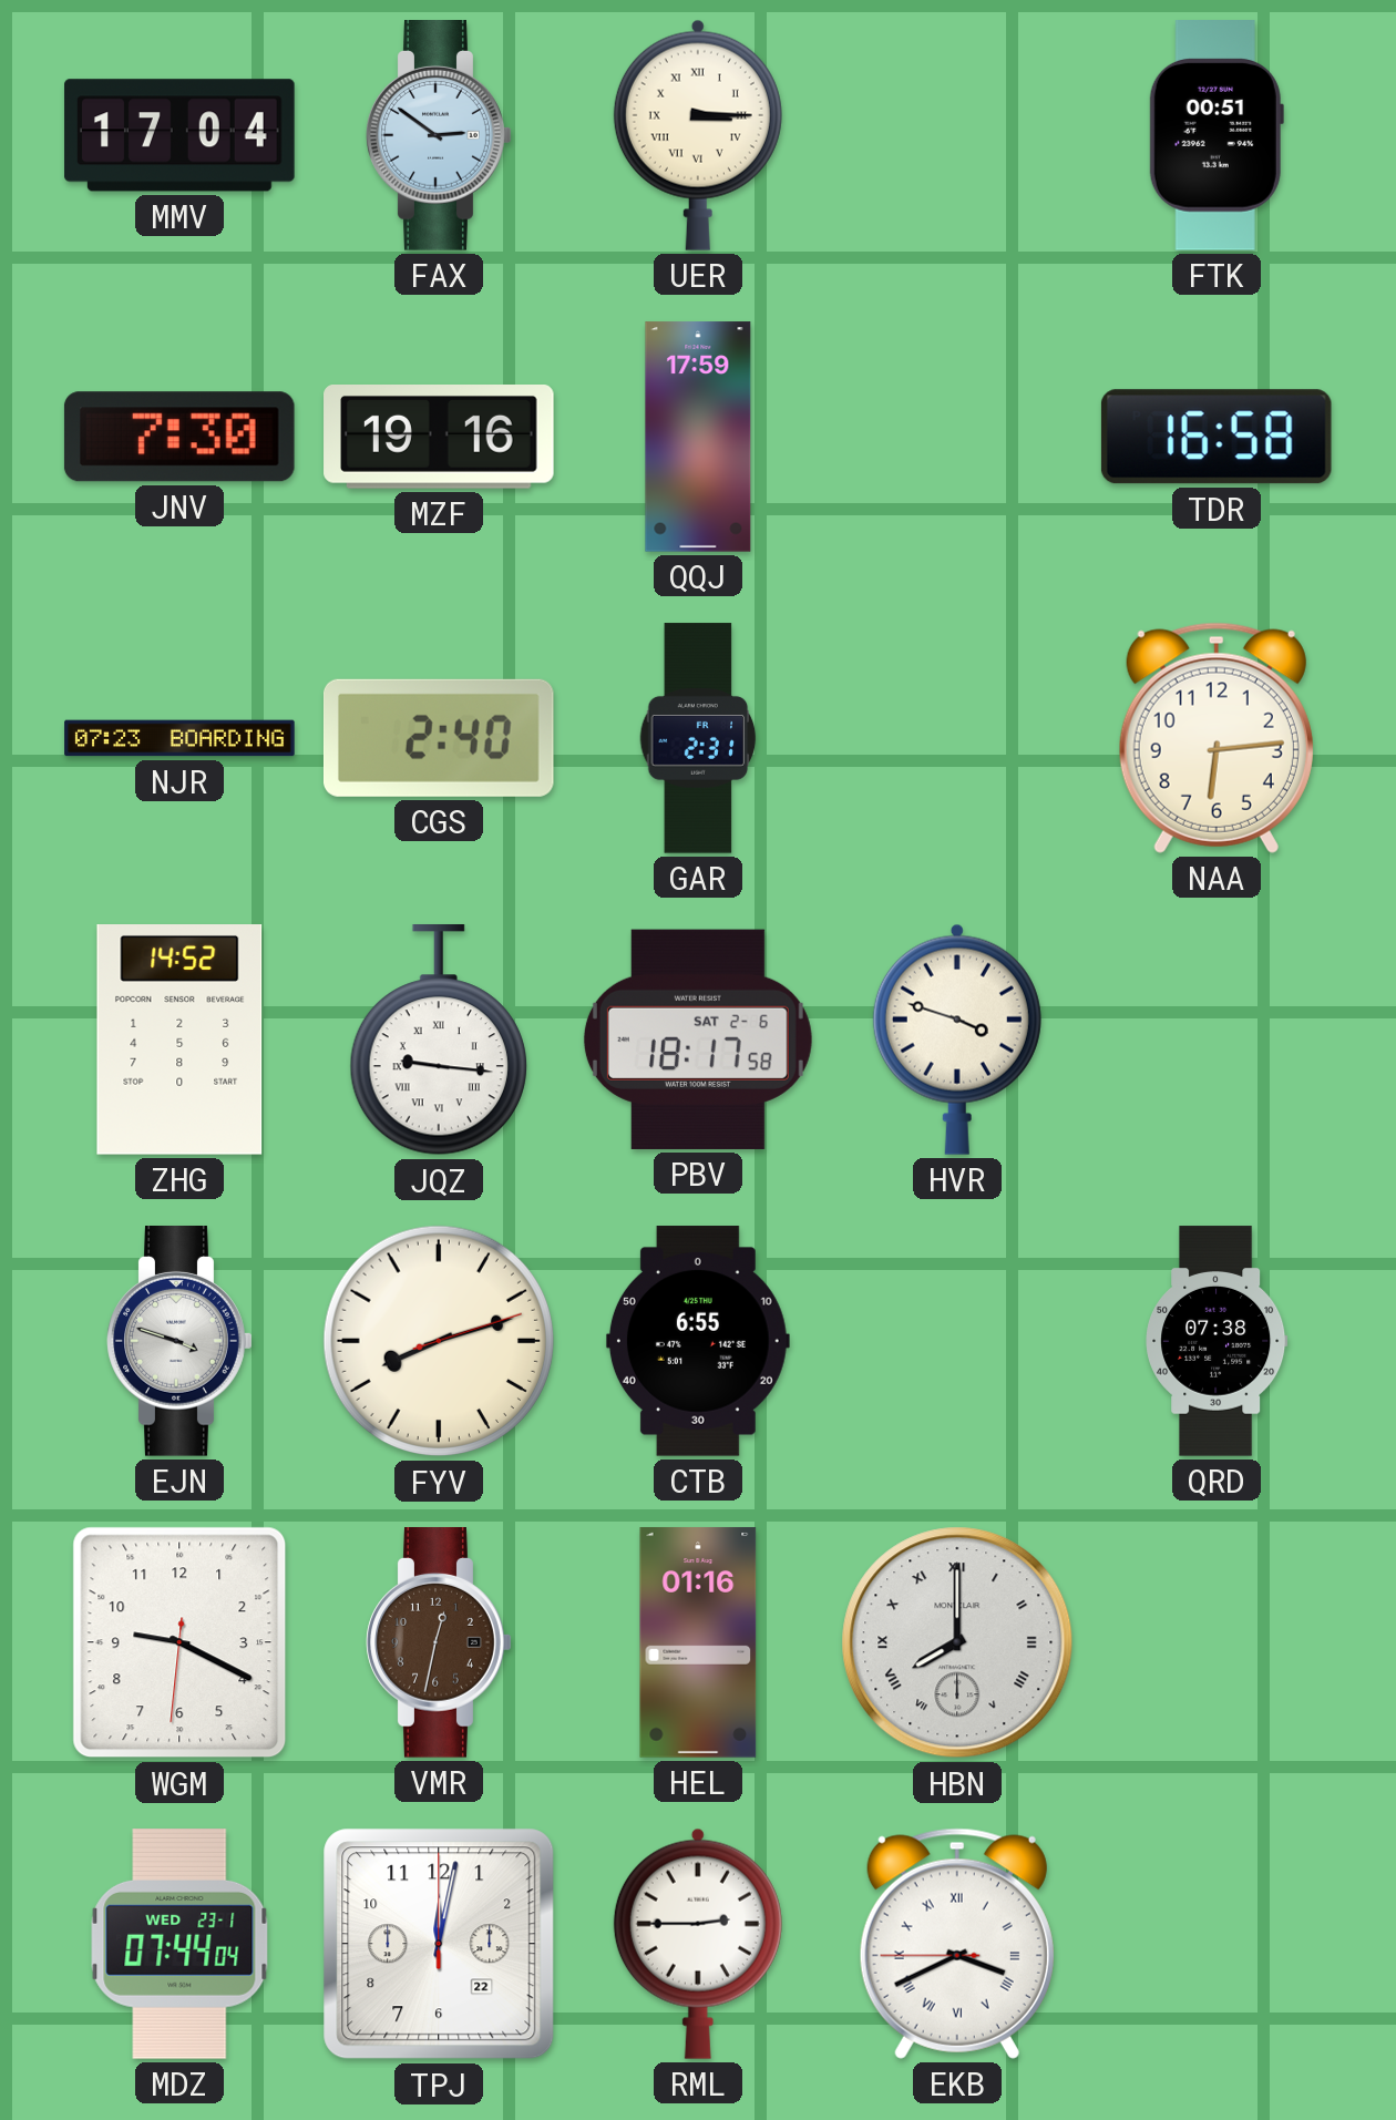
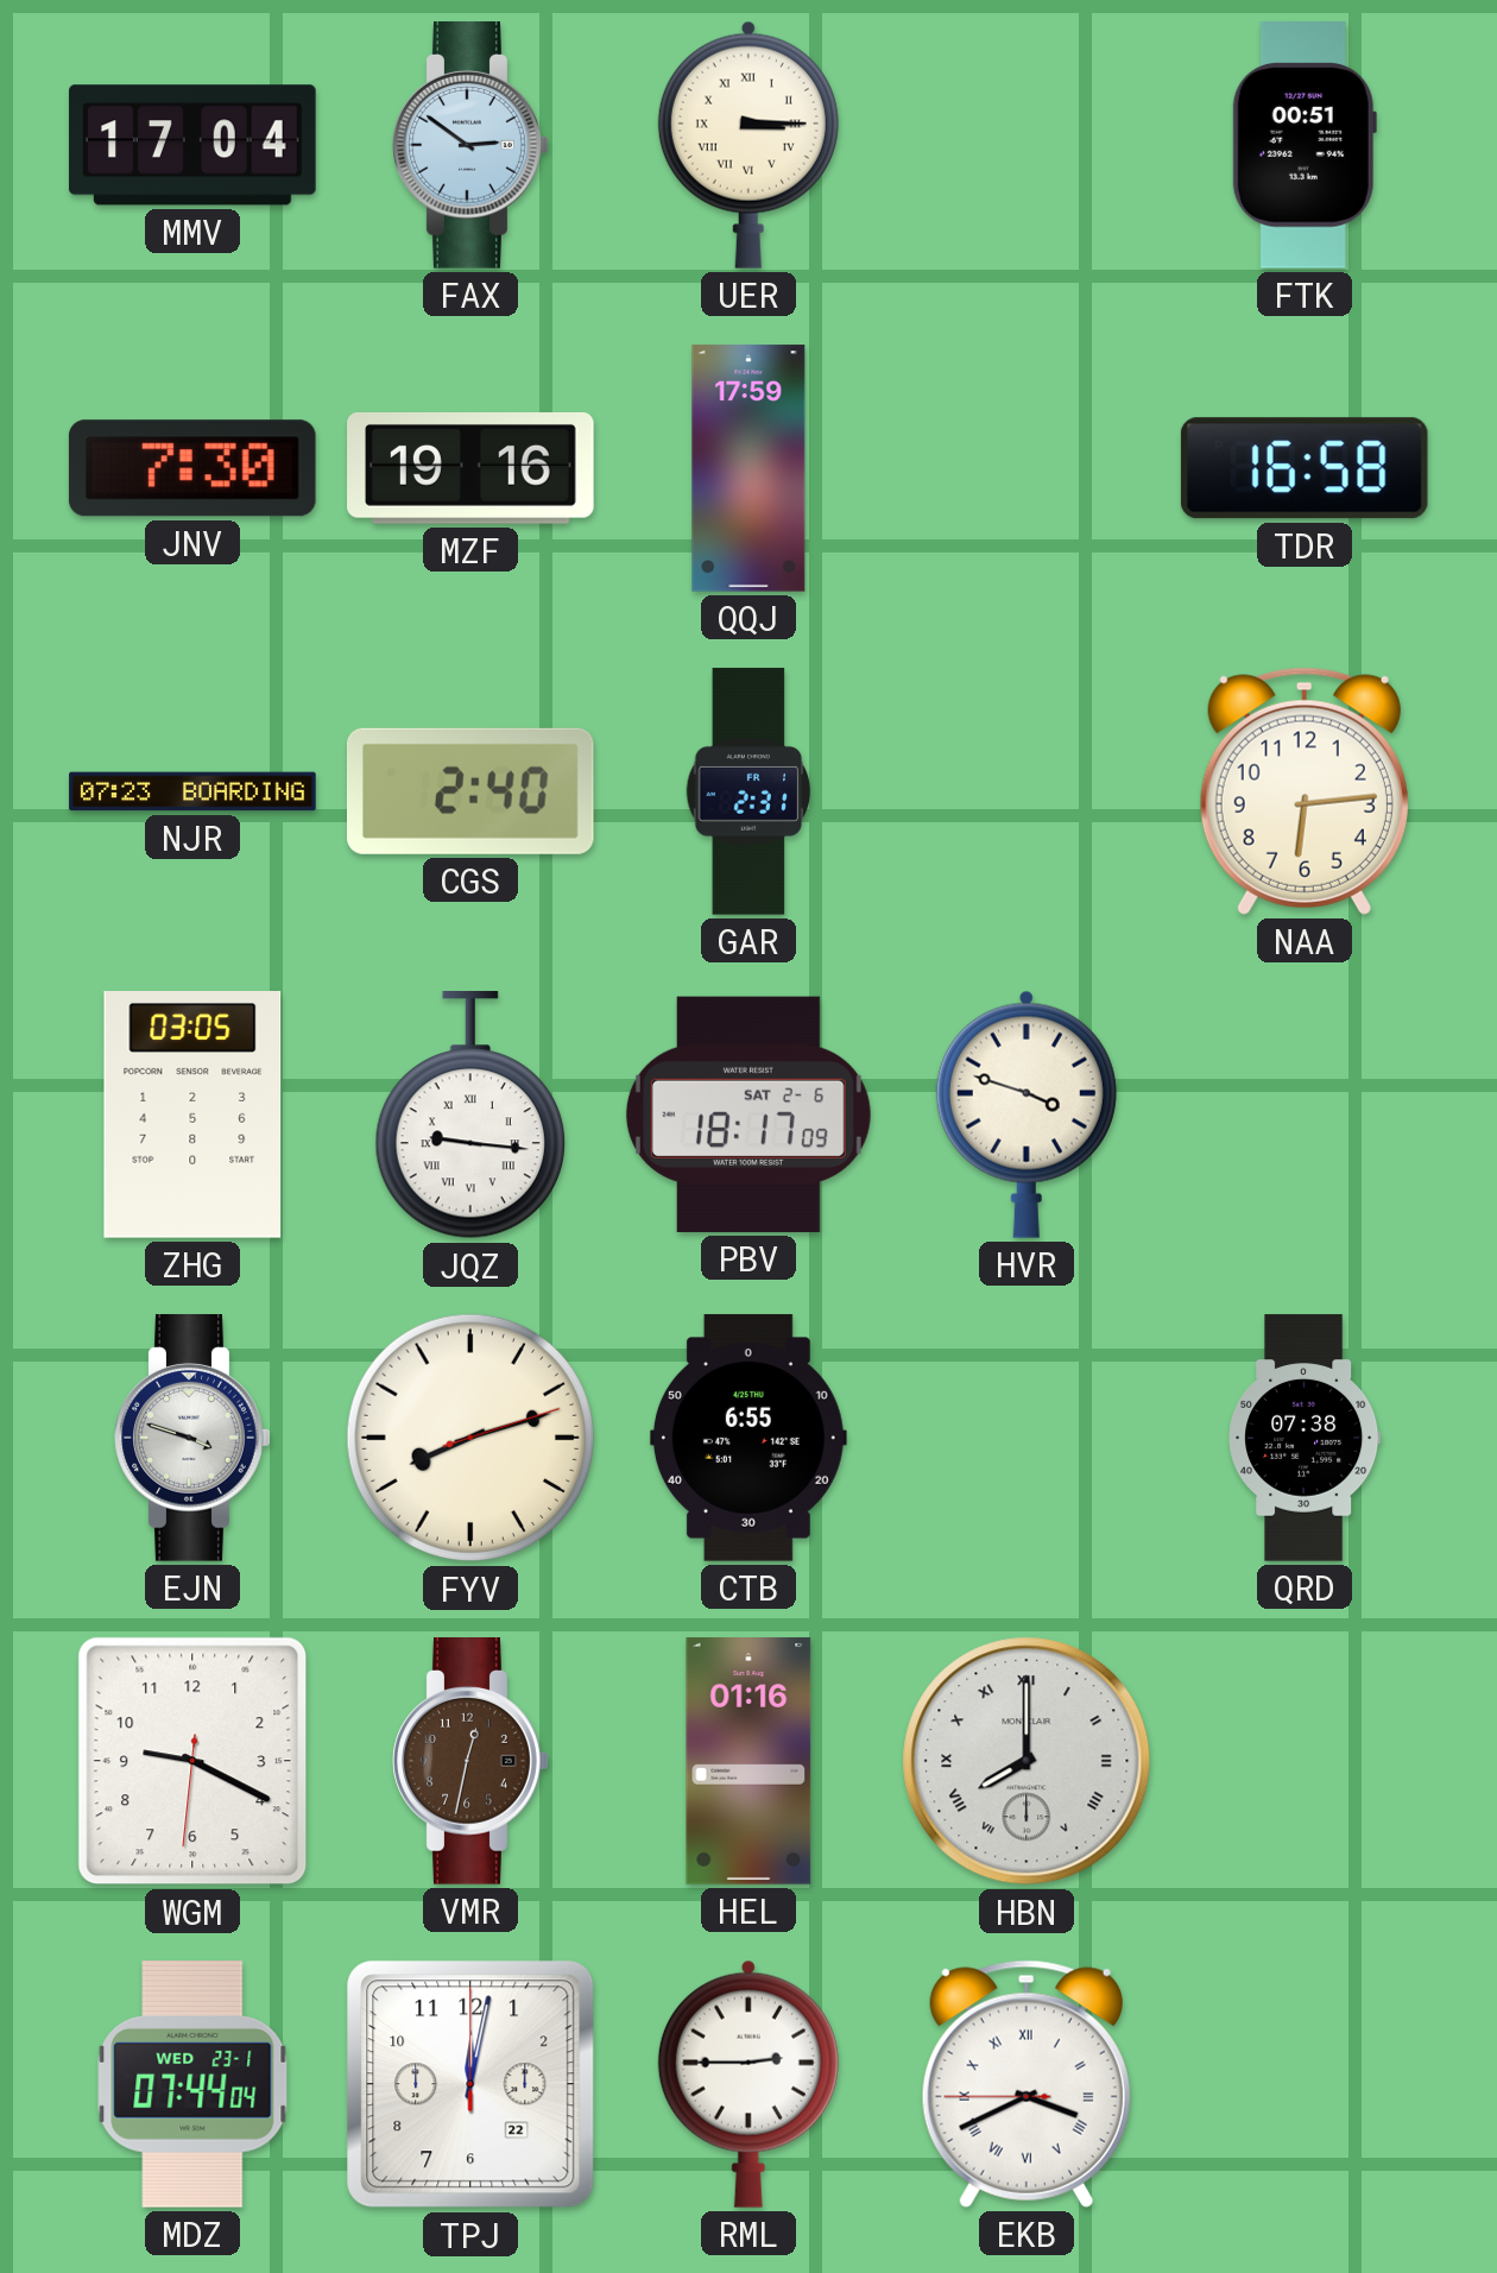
ZHG: 14:52 -> 03:05 (192, 1116)
PBV: 18:17:58 -> 18:17:09 (748, 1115)
